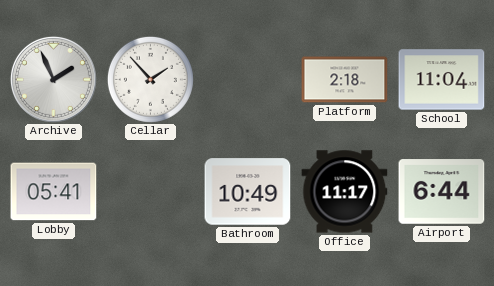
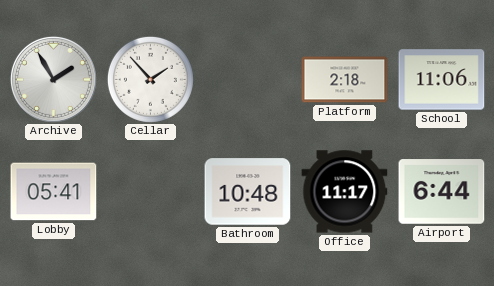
Archive: 1:56 -> 1:55 (53, 79)
School: 11:04 -> 11:06 (442, 80)
Bathroom: 10:49 -> 10:48 (248, 192)
